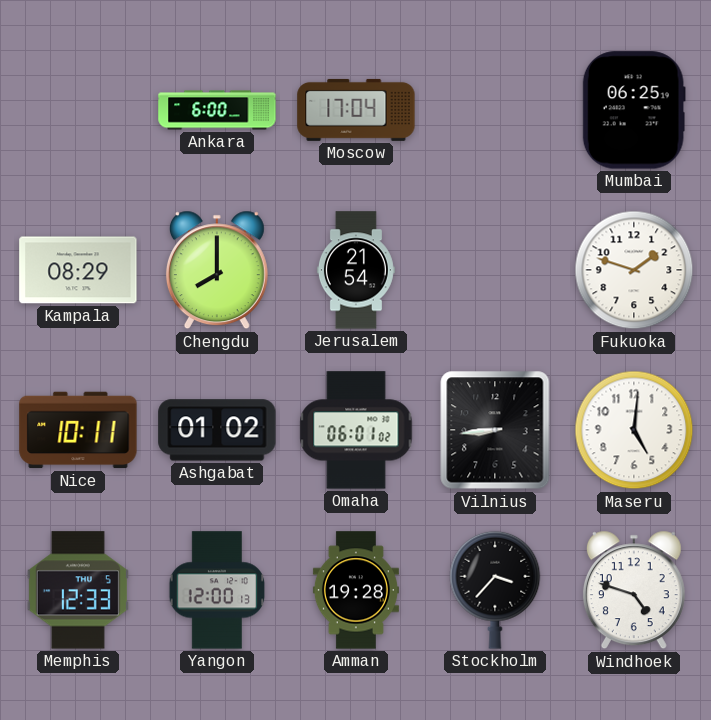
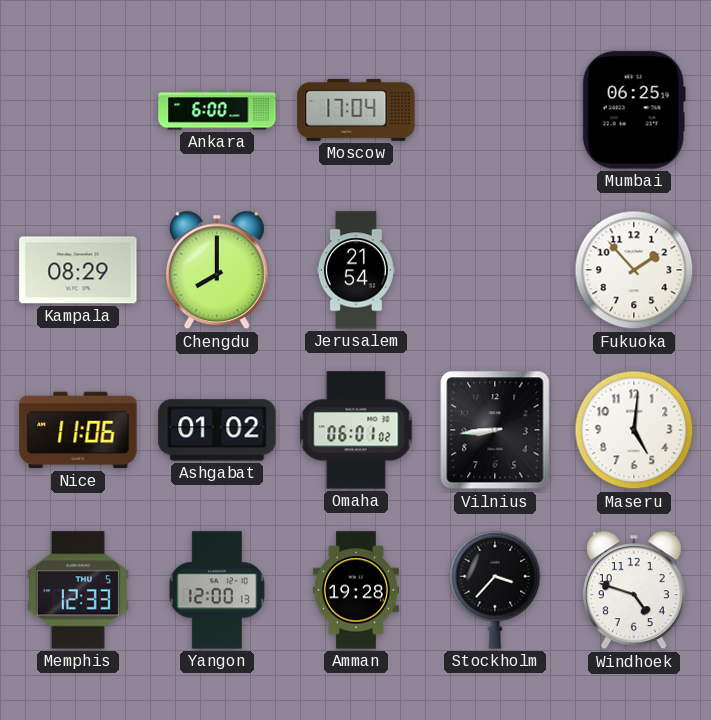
Fukuoka: 1:48 -> 1:53 (634, 270)
Nice: 10:11 -> 11:06 (78, 430)
